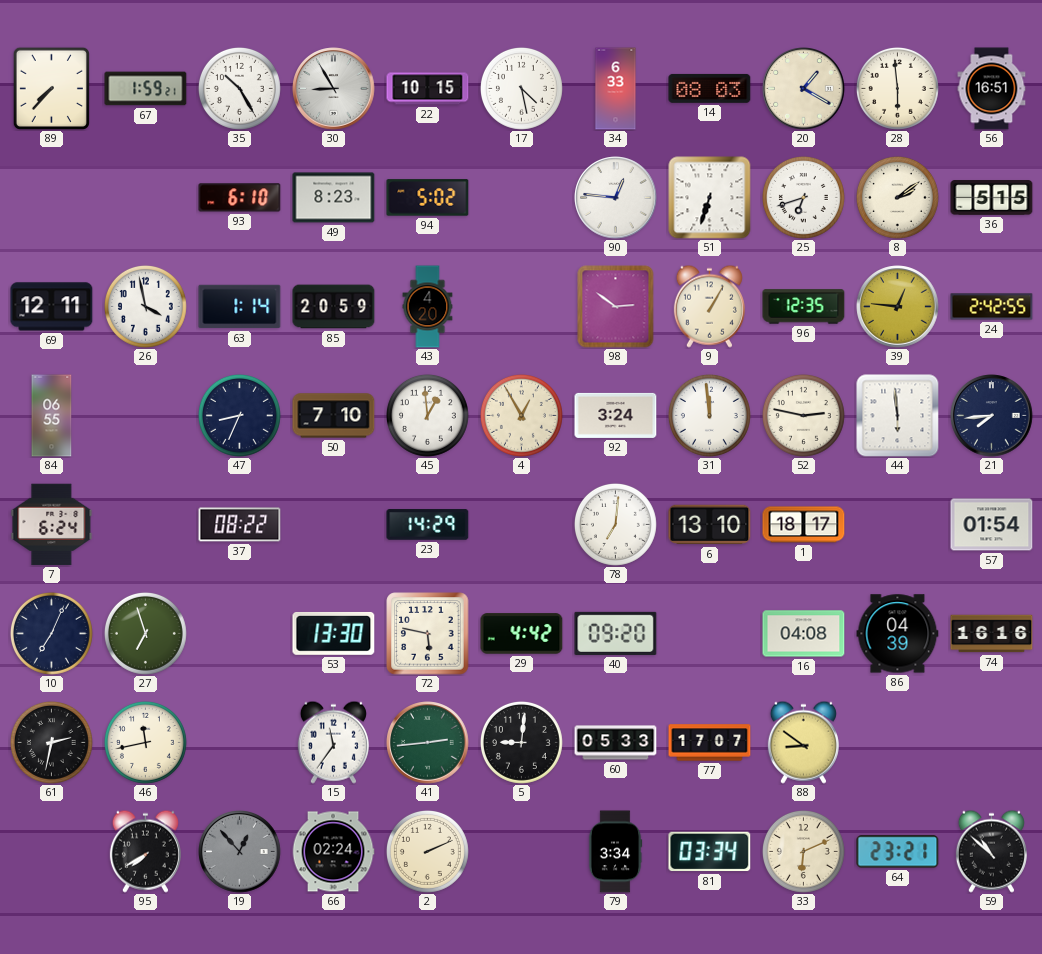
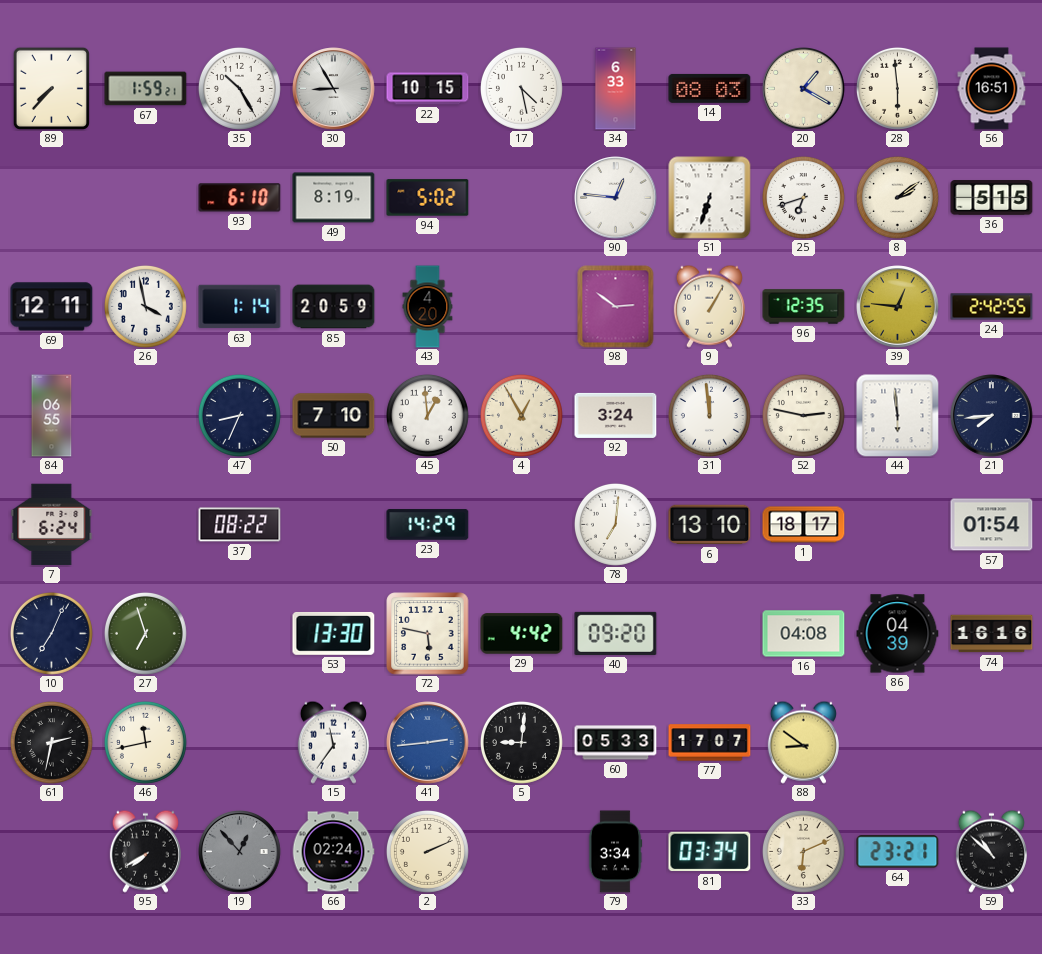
49: 8:23 -> 8:19 (334, 198)
41 dial: green -> blue (428, 743)
